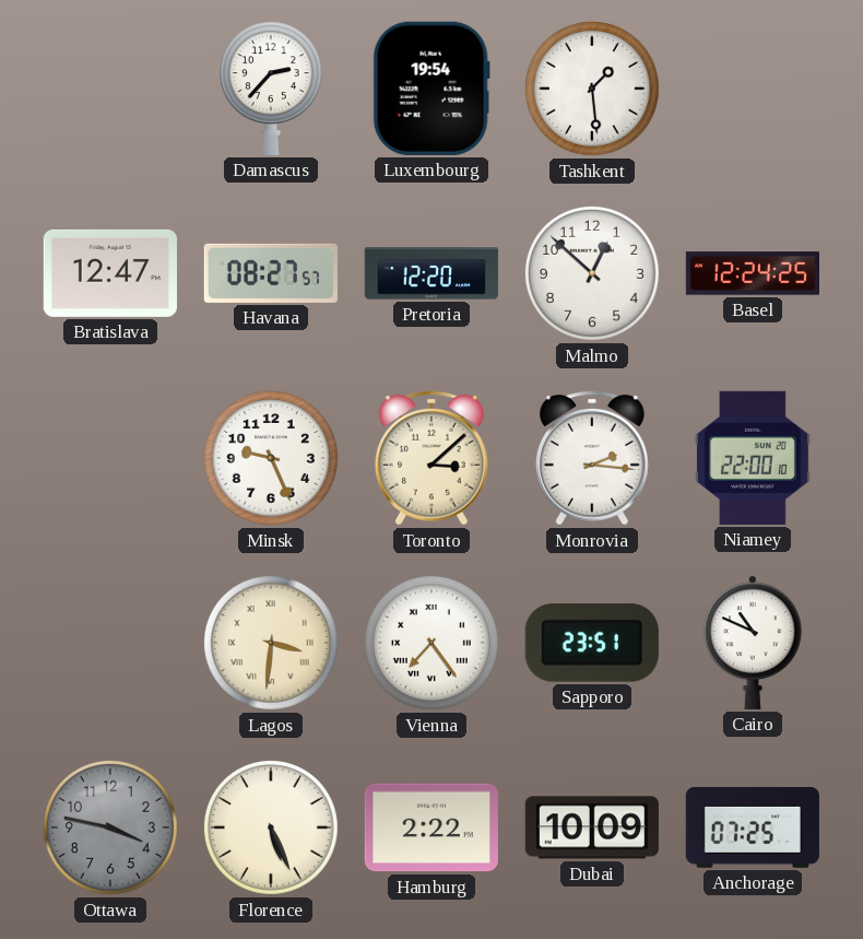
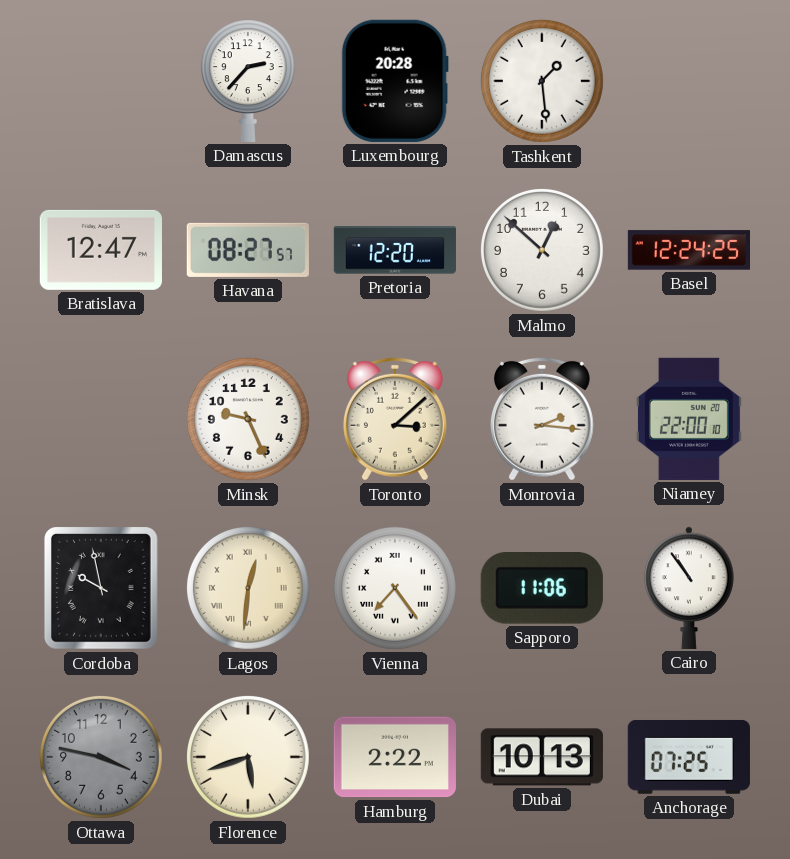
Luxembourg: 19:54 -> 20:28 (395, 81)
Cordoba: none -> 9:58 (101, 589)
Lagos: 3:31 -> 12:31 (248, 588)
Sapporo: 23:51 -> 11:06 (542, 589)
Cairo: 10:49 -> 10:54 (690, 588)
Florence: 5:26 -> 5:42 (248, 757)
Dubai: 10:09 -> 10:13 (542, 757)
